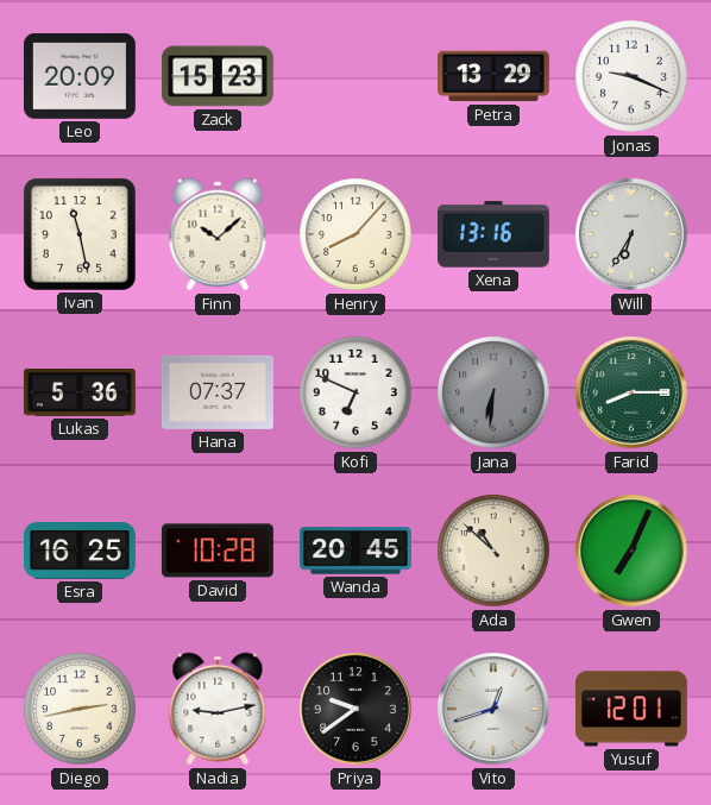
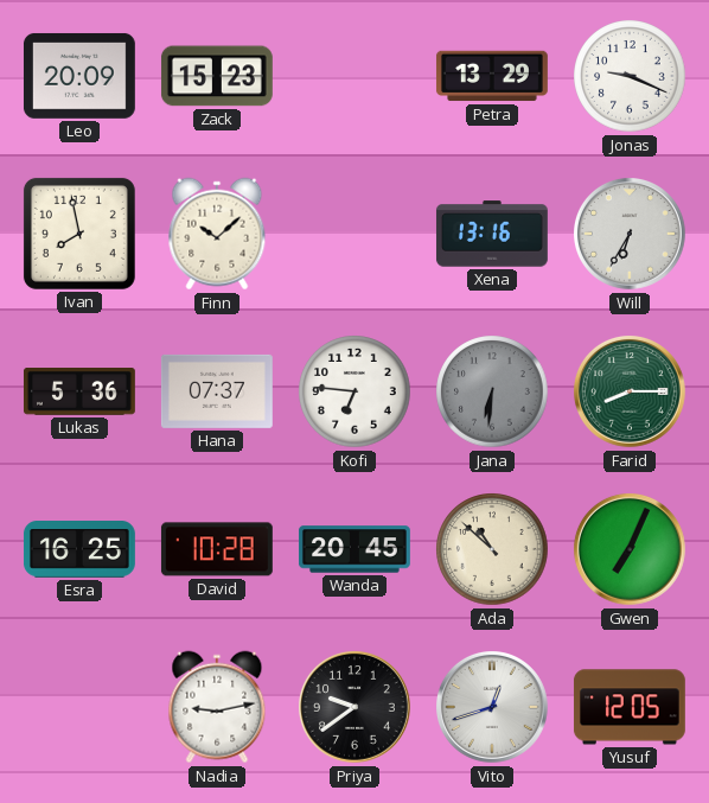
Ivan: 11:28 -> 7:58 (79, 234)
Henry: 8:07 -> none (355, 234)
Kofi: 6:49 -> 6:46 (354, 391)
Diego: 2:43 -> none (80, 709)
Yusuf: 12:01 -> 12:05 (630, 707)
